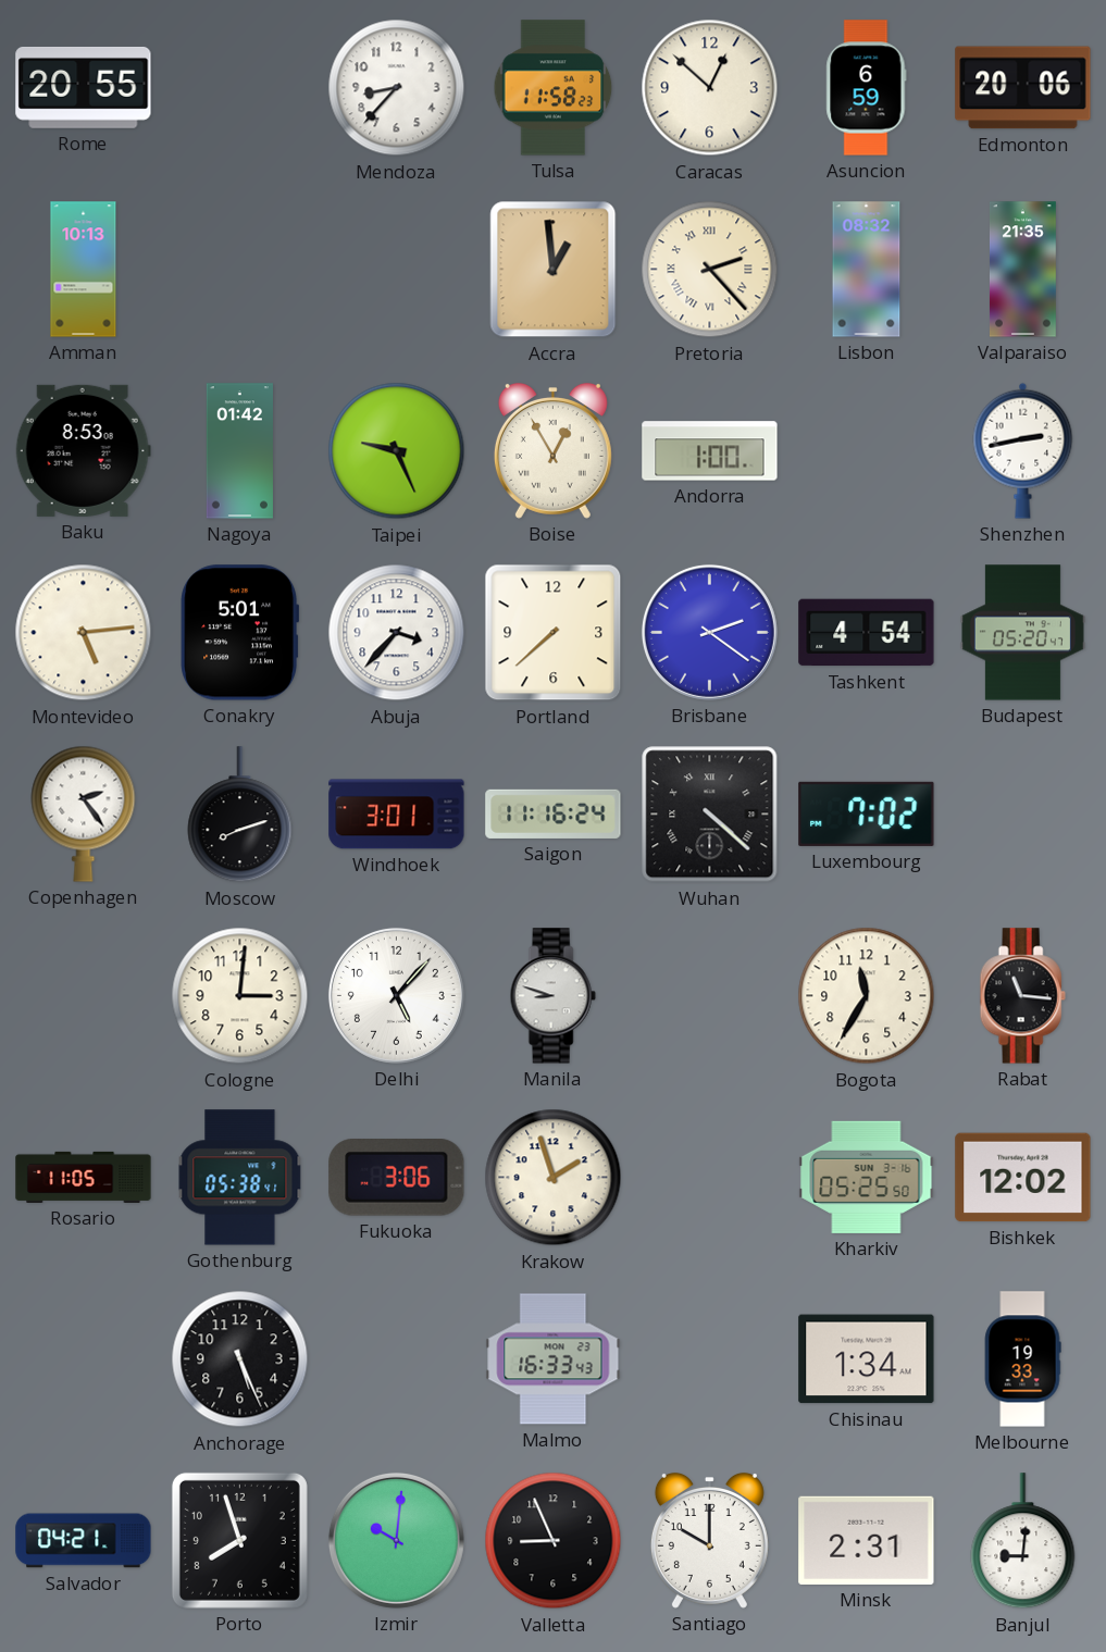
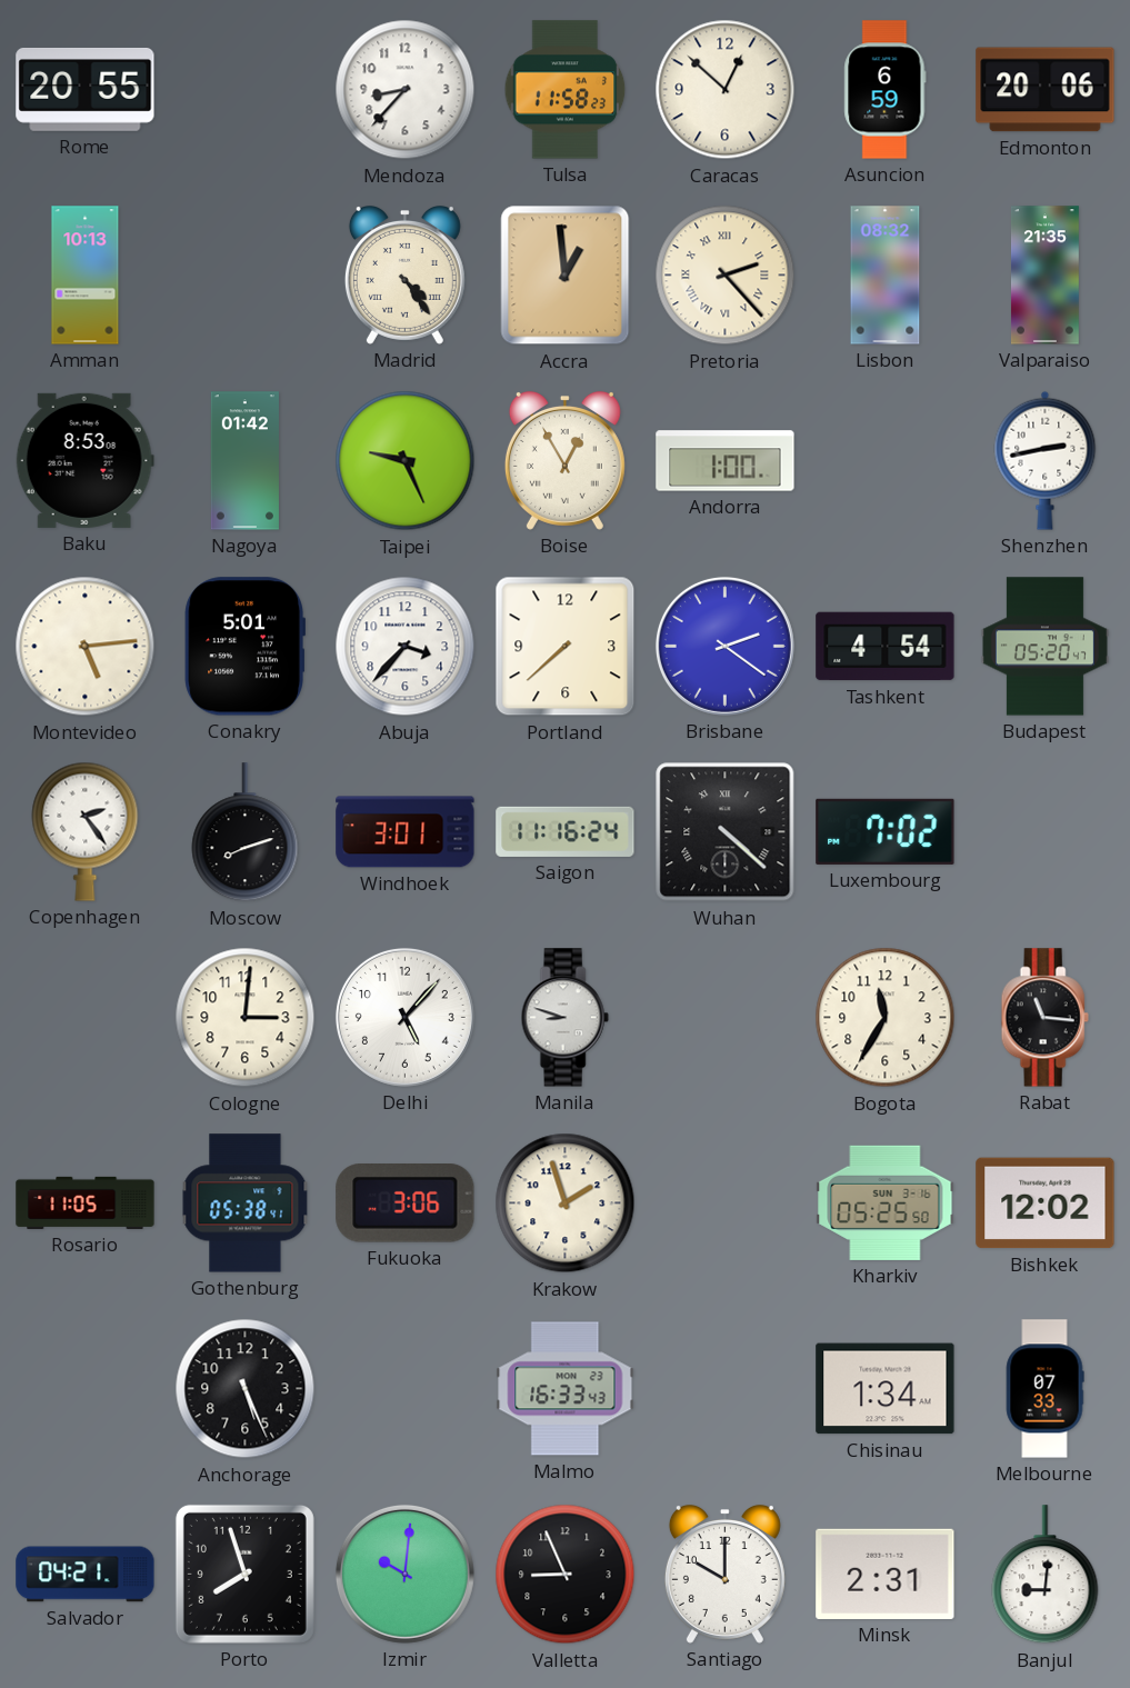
Madrid: none -> 4:24 (404, 274)
Melbourne: 19:33 -> 07:33 (1044, 1389)
